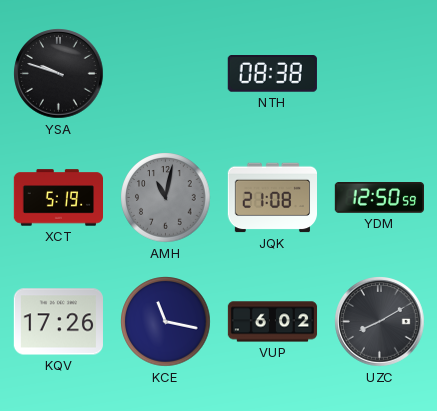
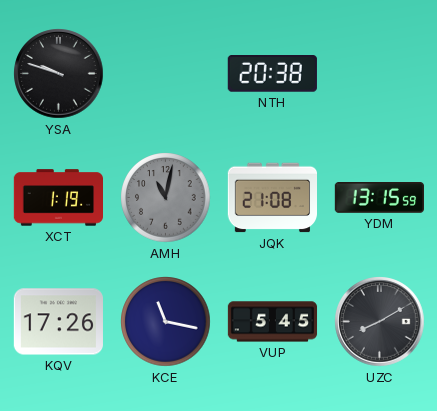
NTH: 08:38 -> 20:38 (272, 74)
XCT: 5:19 -> 1:19 (58, 198)
YDM: 12:50 -> 13:15 (379, 198)
VUP: 6:02 -> 5:45 (273, 322)
